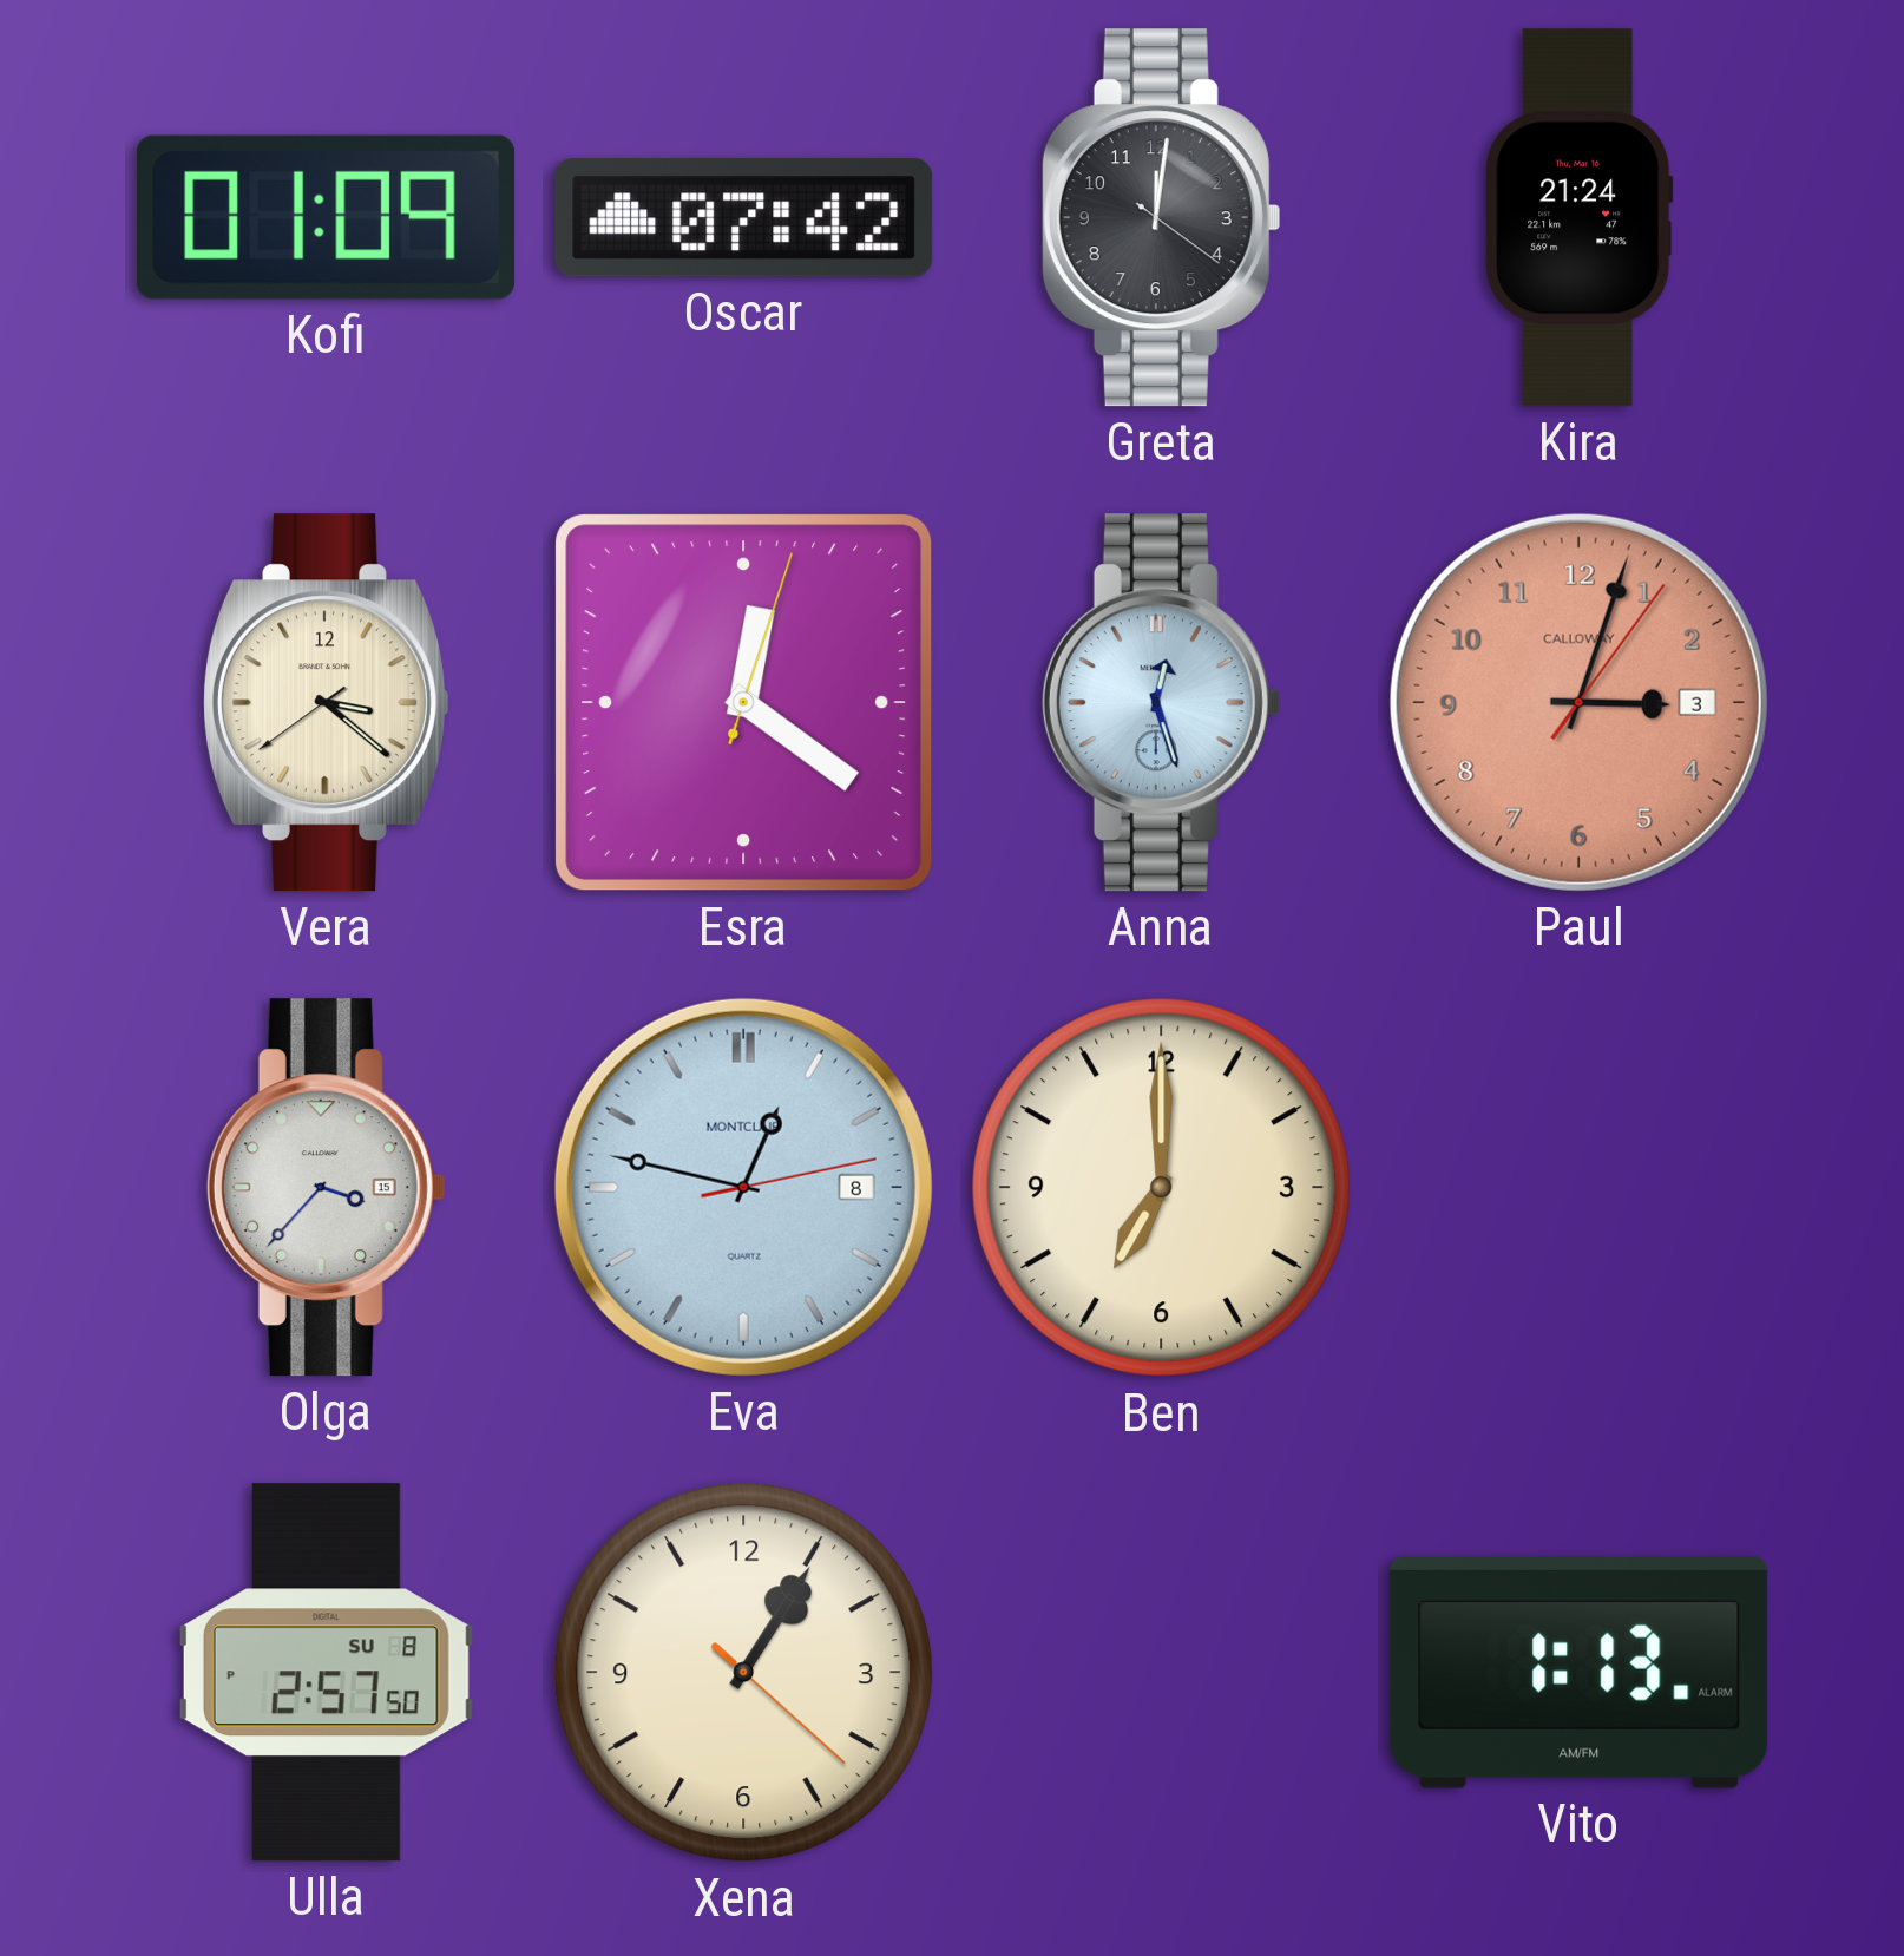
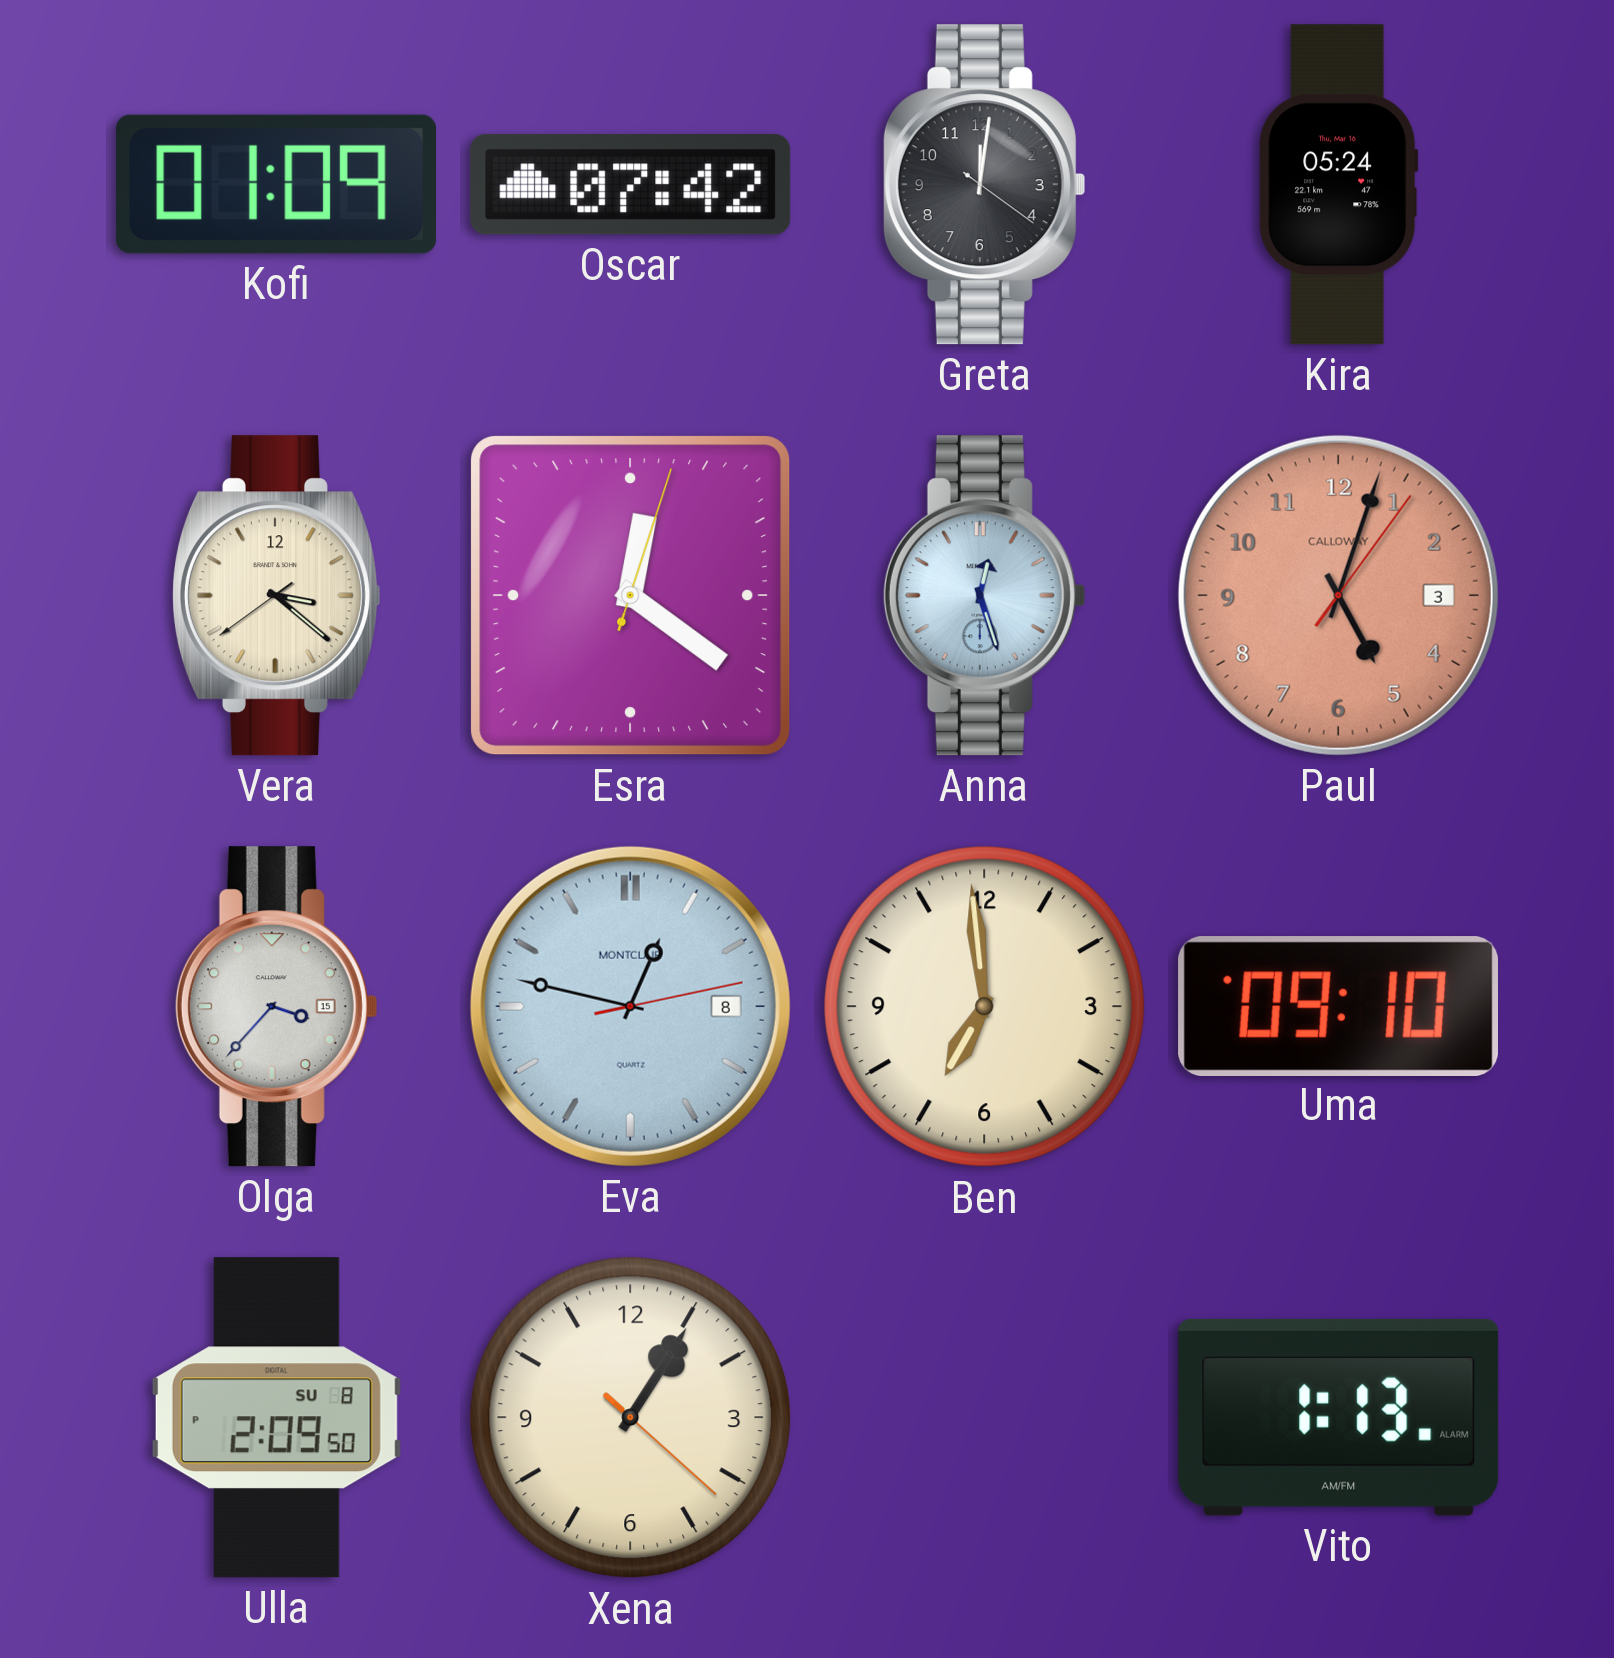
Kira: 21:24 -> 05:24 (1339, 185)
Paul: 3:03 -> 5:03 (1338, 595)
Ben: 7:00 -> 6:59 (985, 1007)
Uma: none -> 09:10 (1338, 1006)
Ulla: 2:57 -> 2:09 (276, 1418)
